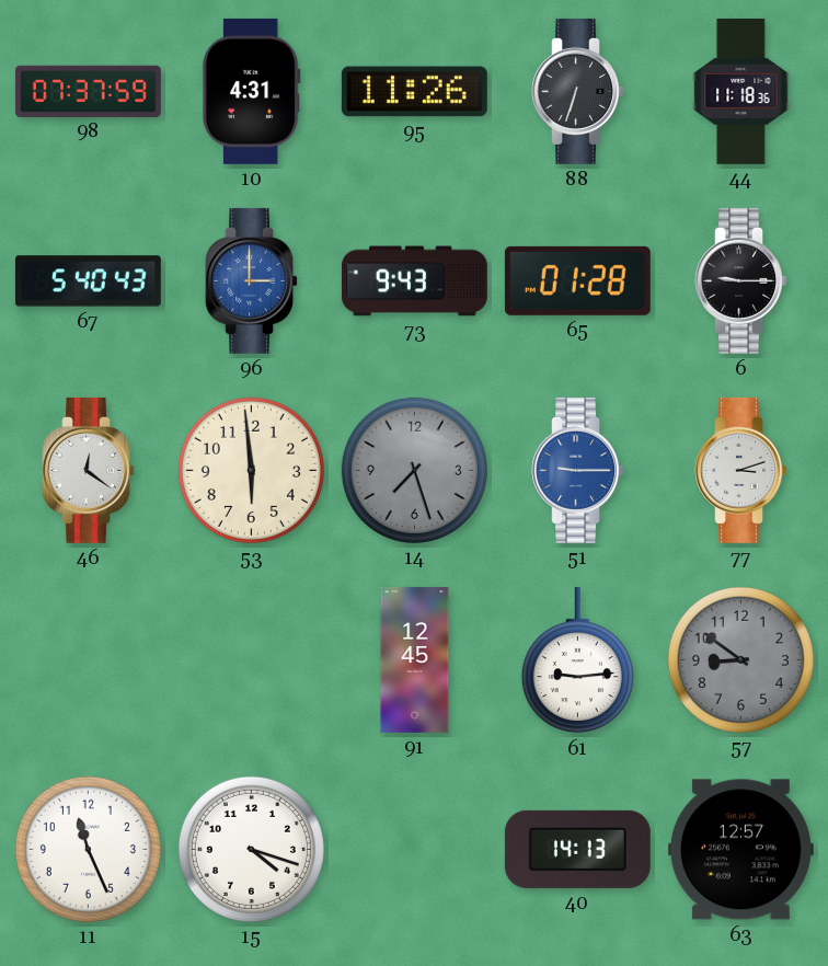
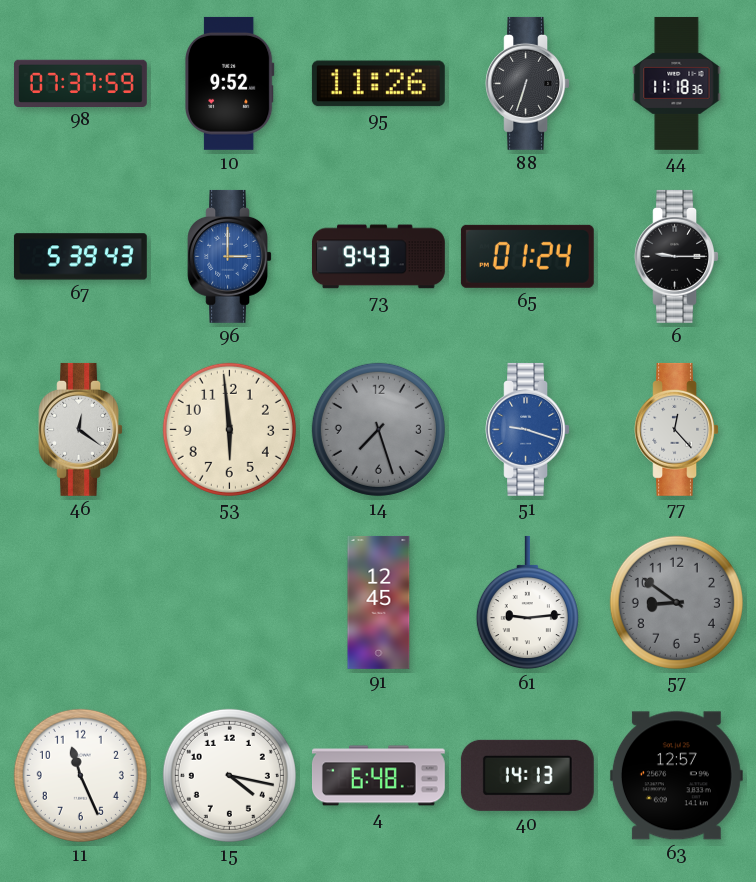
10: 4:31 -> 9:52 (230, 83)
67: 5:40 -> 5:39 (80, 257)
65: 01:28 -> 01:24 (527, 256)
51: 9:15 -> 9:18 (527, 429)
77: 3:12 -> 12:23 (676, 429)
15: 4:18 -> 4:17 (229, 775)
4: none -> 6:48 (378, 776)
